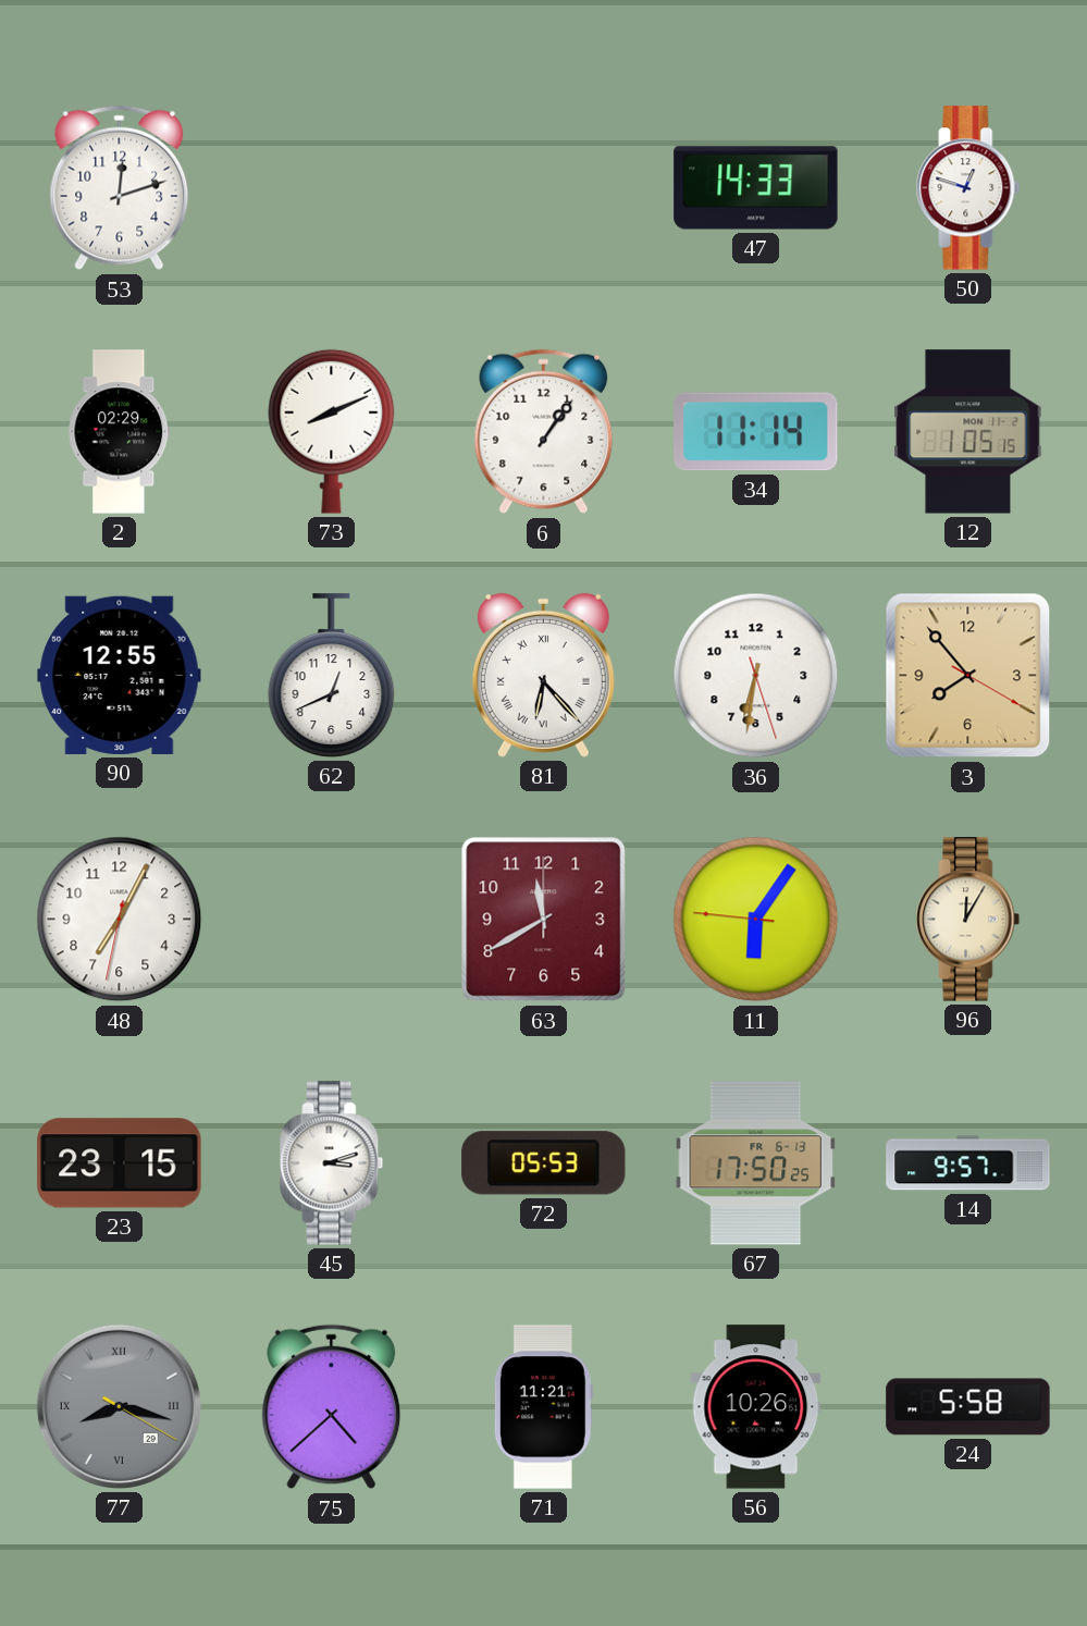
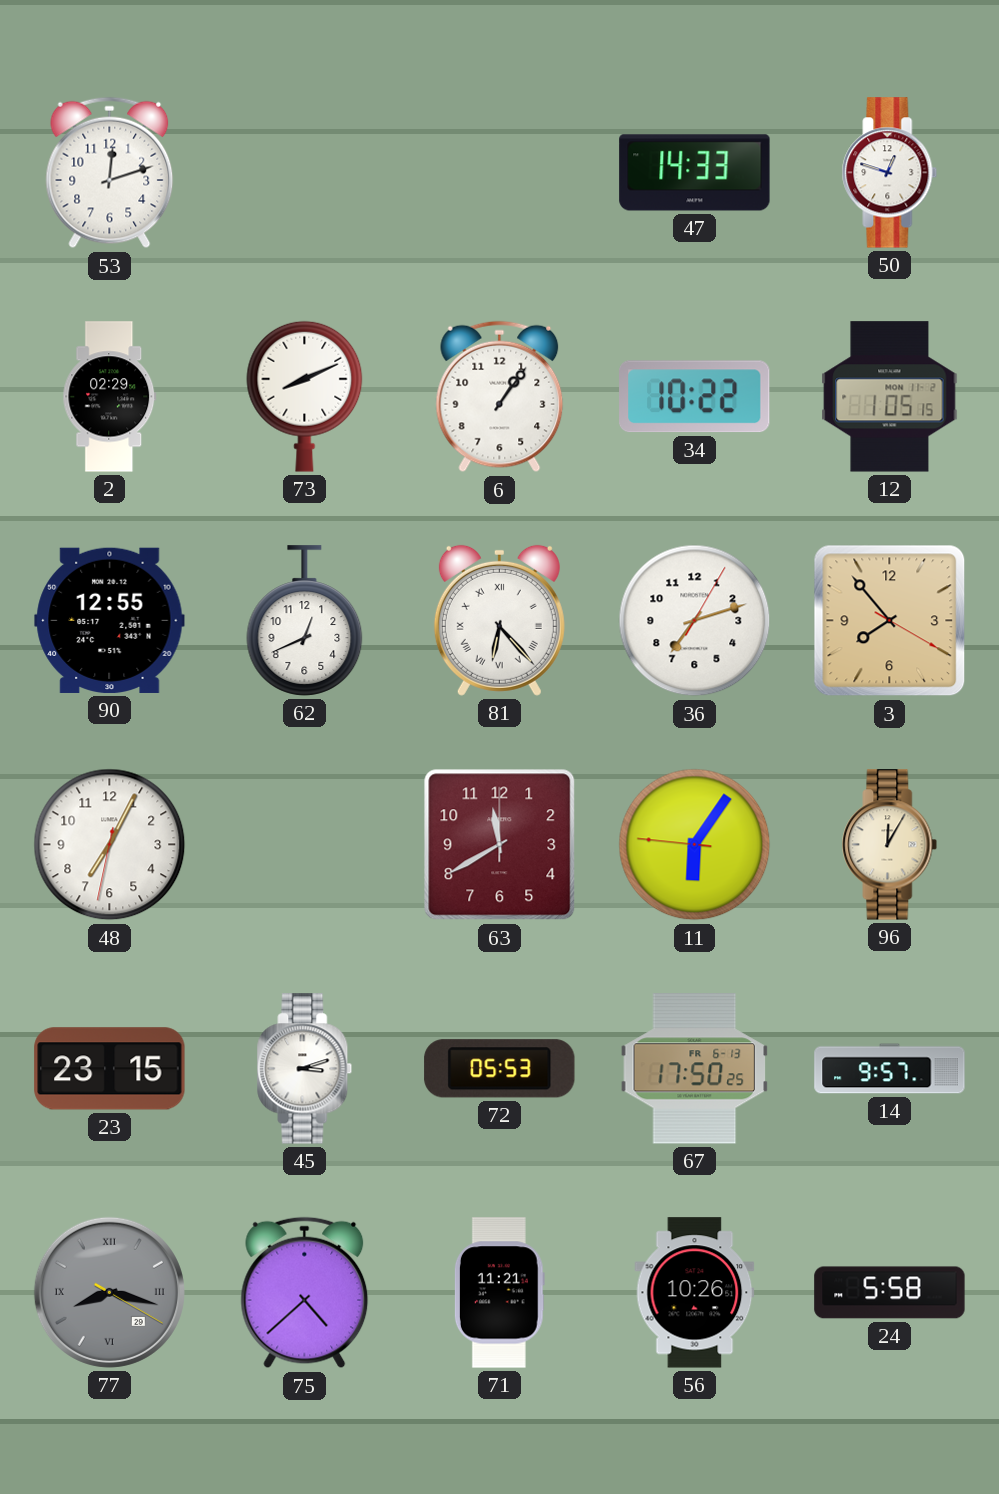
34: 11:14 -> 10:22 (695, 397)
36: 6:31 -> 7:12 (695, 621)
